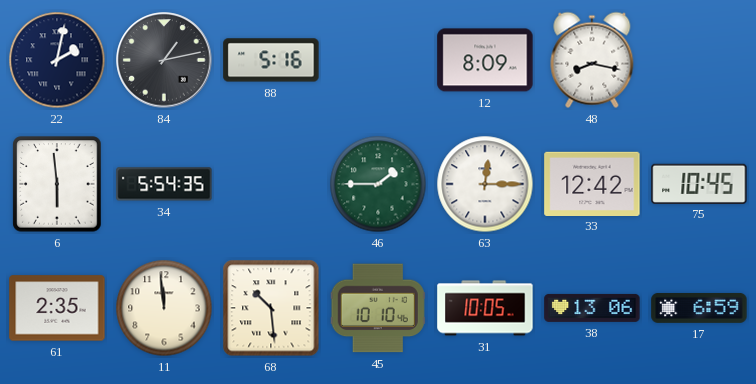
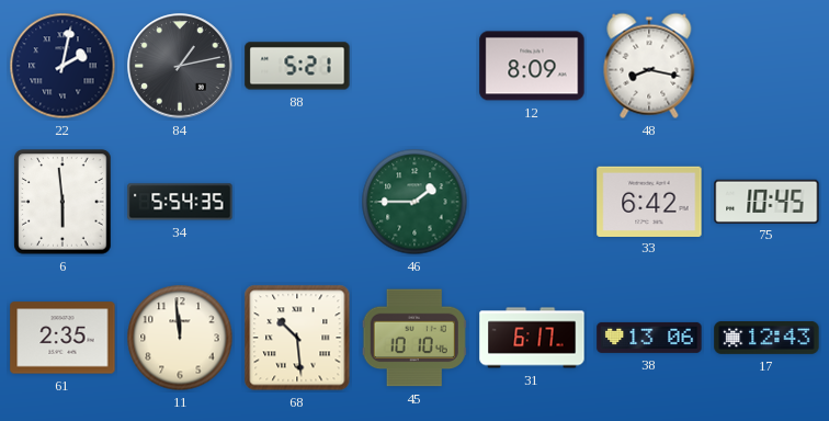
88: 5:16 -> 5:21 (297, 66)
63: 12:15 -> none (485, 184)
33: 12:42 -> 6:42 (649, 201)
31: 10:05 -> 6:17 (532, 338)
17: 6:59 -> 12:43 (766, 338)
